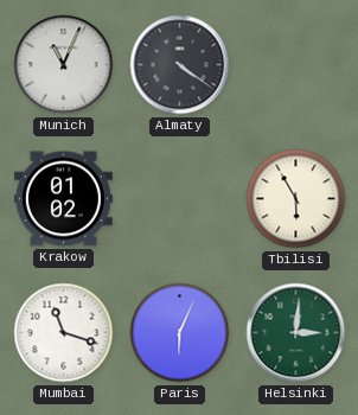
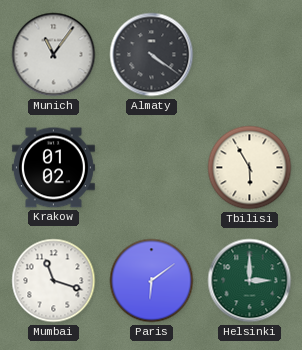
Munich: 11:04 -> 11:06 (54, 55)
Paris: 6:04 -> 6:09 (152, 281)
Helsinki: 3:01 -> 3:00 (250, 281)
